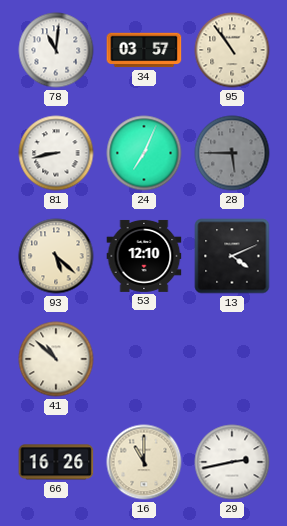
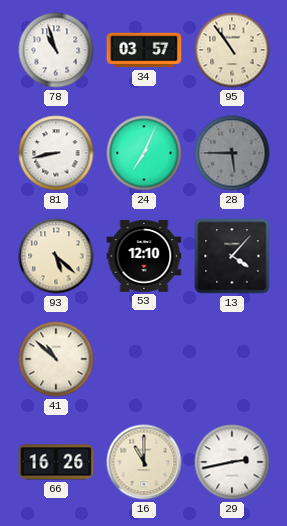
78: 11:01 -> 10:57 (56, 50)
13: 4:11 -> 4:07 (232, 256)
